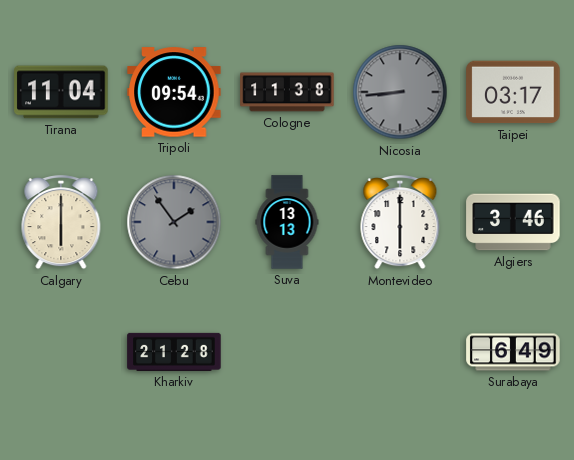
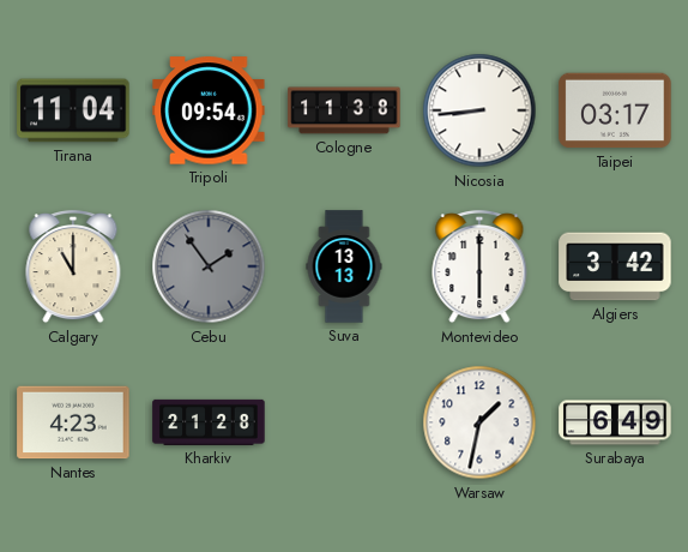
Nicosia dial: grey -> white (479, 110)
Calgary: 6:00 -> 11:00 (73, 266)
Algiers: 3:46 -> 3:42 (615, 266)
Nantes: none -> 4:23 (73, 422)
Warsaw: none -> 1:32 (479, 422)
